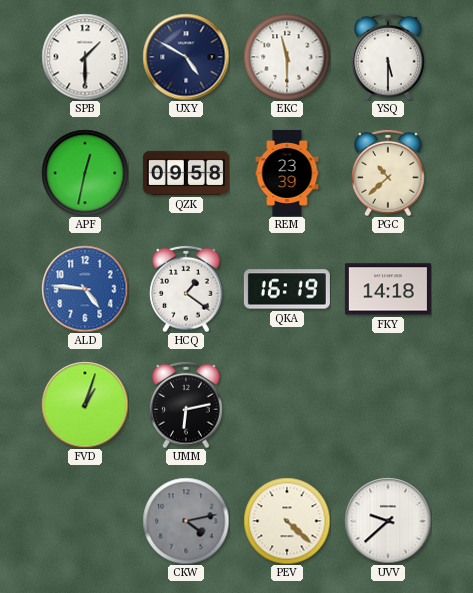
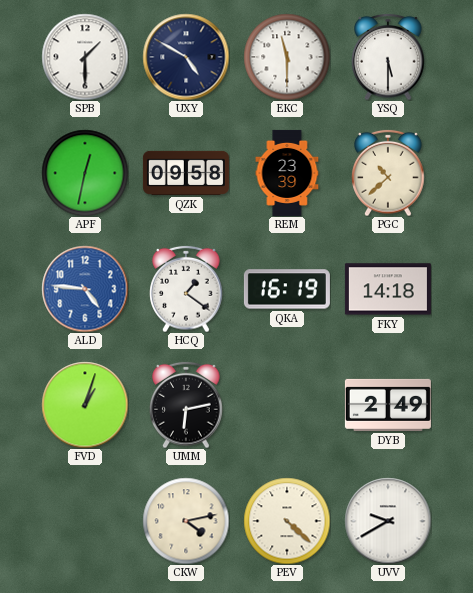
DYB: none -> 2:49 (388, 405)
CKW dial: grey -> cream (186, 521)
UVV: 9:38 -> 9:40 (388, 521)
